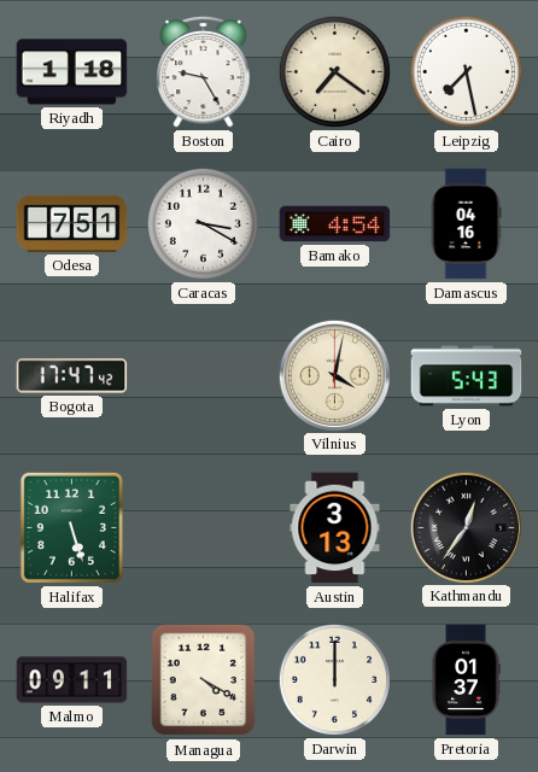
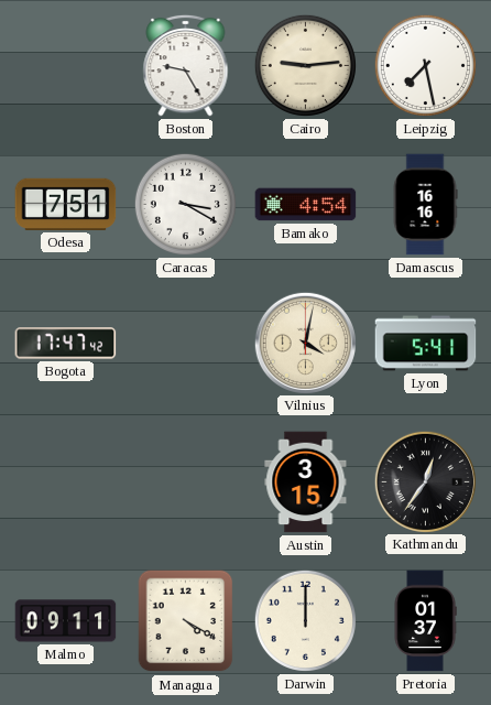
Riyadh: 1:18 -> none (72, 72)
Cairo: 7:21 -> 9:14 (305, 65)
Damascus: 04:16 -> 16:16 (425, 205)
Lyon: 5:43 -> 5:41 (426, 344)
Halifax: 5:27 -> none (71, 527)
Austin: 3:13 -> 3:15 (306, 482)
